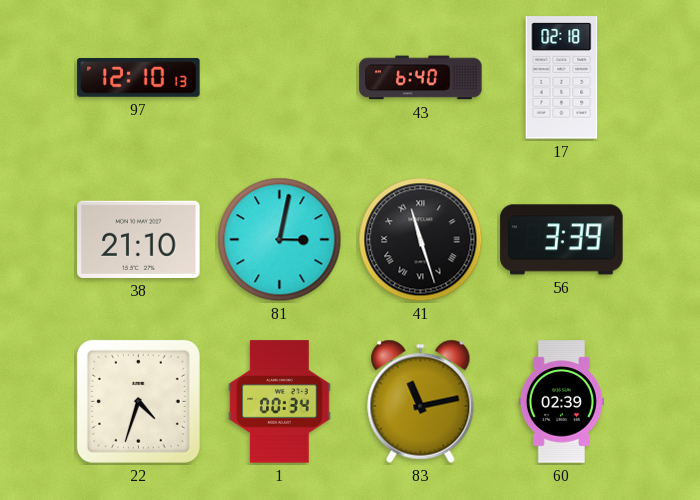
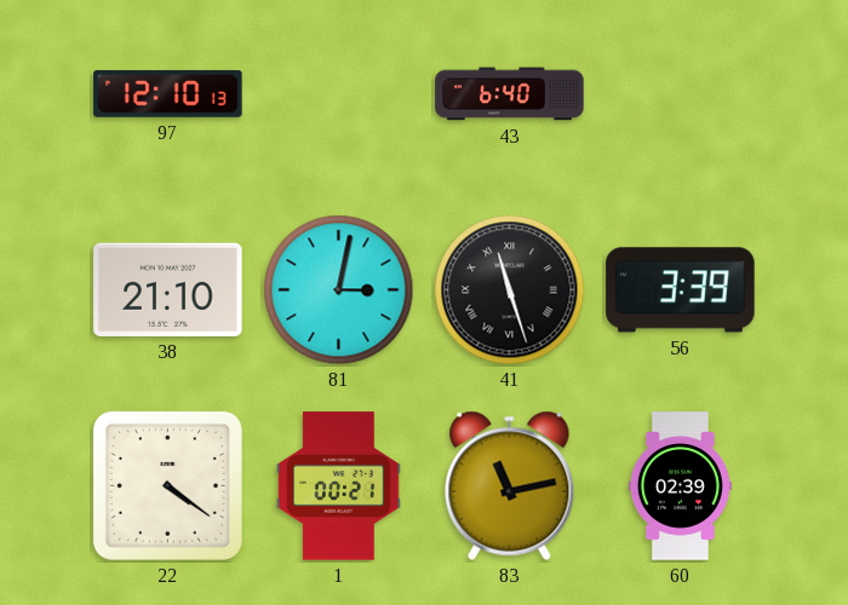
17: 02:18 -> none (562, 78)
22: 4:33 -> 4:21 (167, 485)
1: 00:34 -> 00:21 (339, 486)
